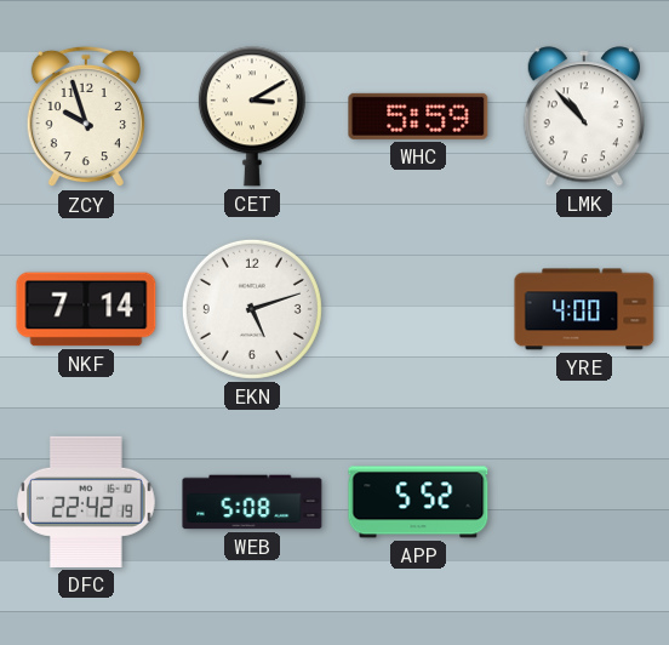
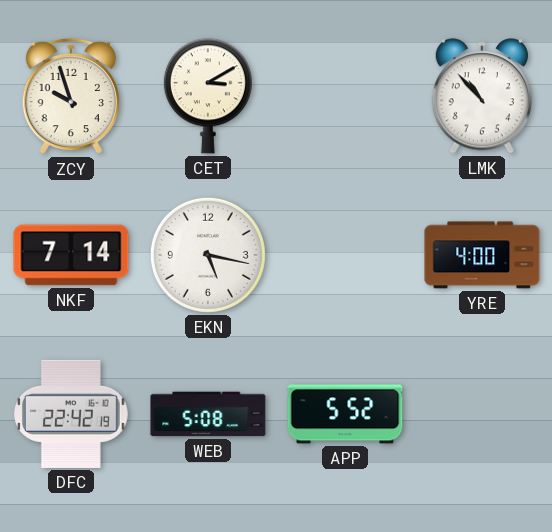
WHC: 5:59 -> none (418, 116)
EKN: 5:12 -> 5:17 (208, 255)
